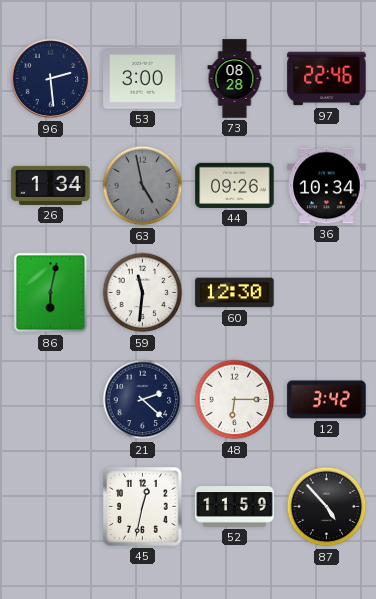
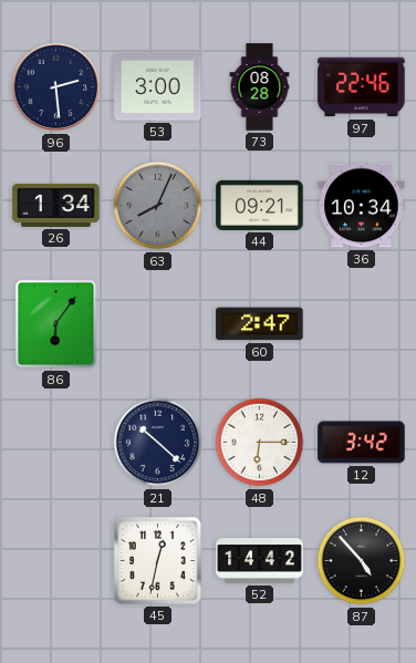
63: 4:58 -> 8:04 (158, 206)
44: 09:26 -> 09:21 (260, 205)
86: 6:02 -> 6:06 (56, 324)
59: 11:31 -> none (143, 293)
60: 12:30 -> 2:47 (260, 324)
21: 2:22 -> 10:22 (158, 443)
52: 11:59 -> 14:42 (260, 561)
